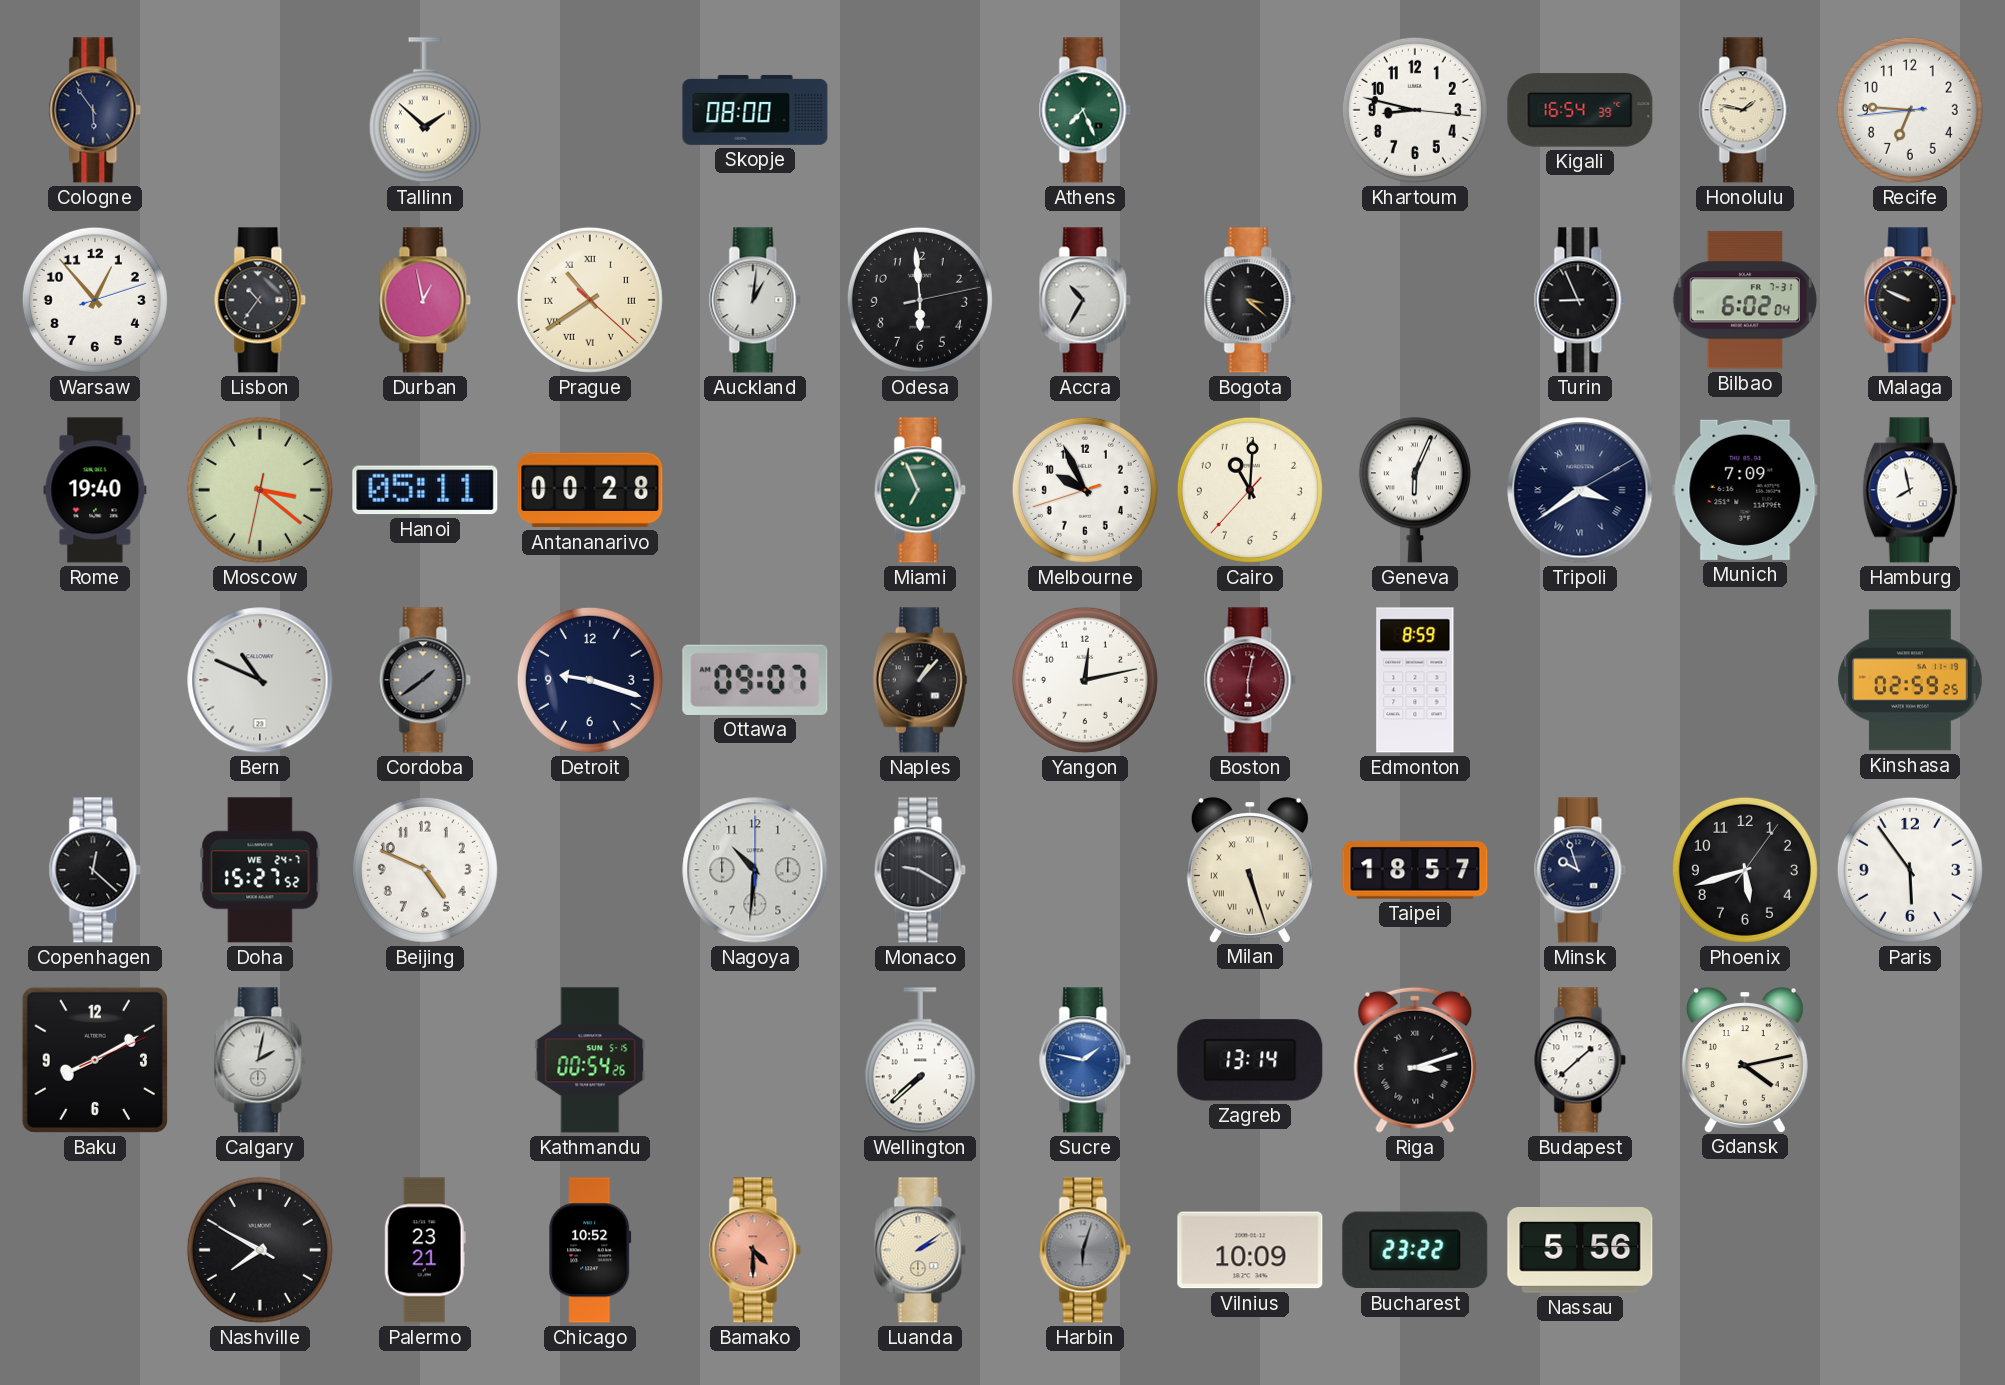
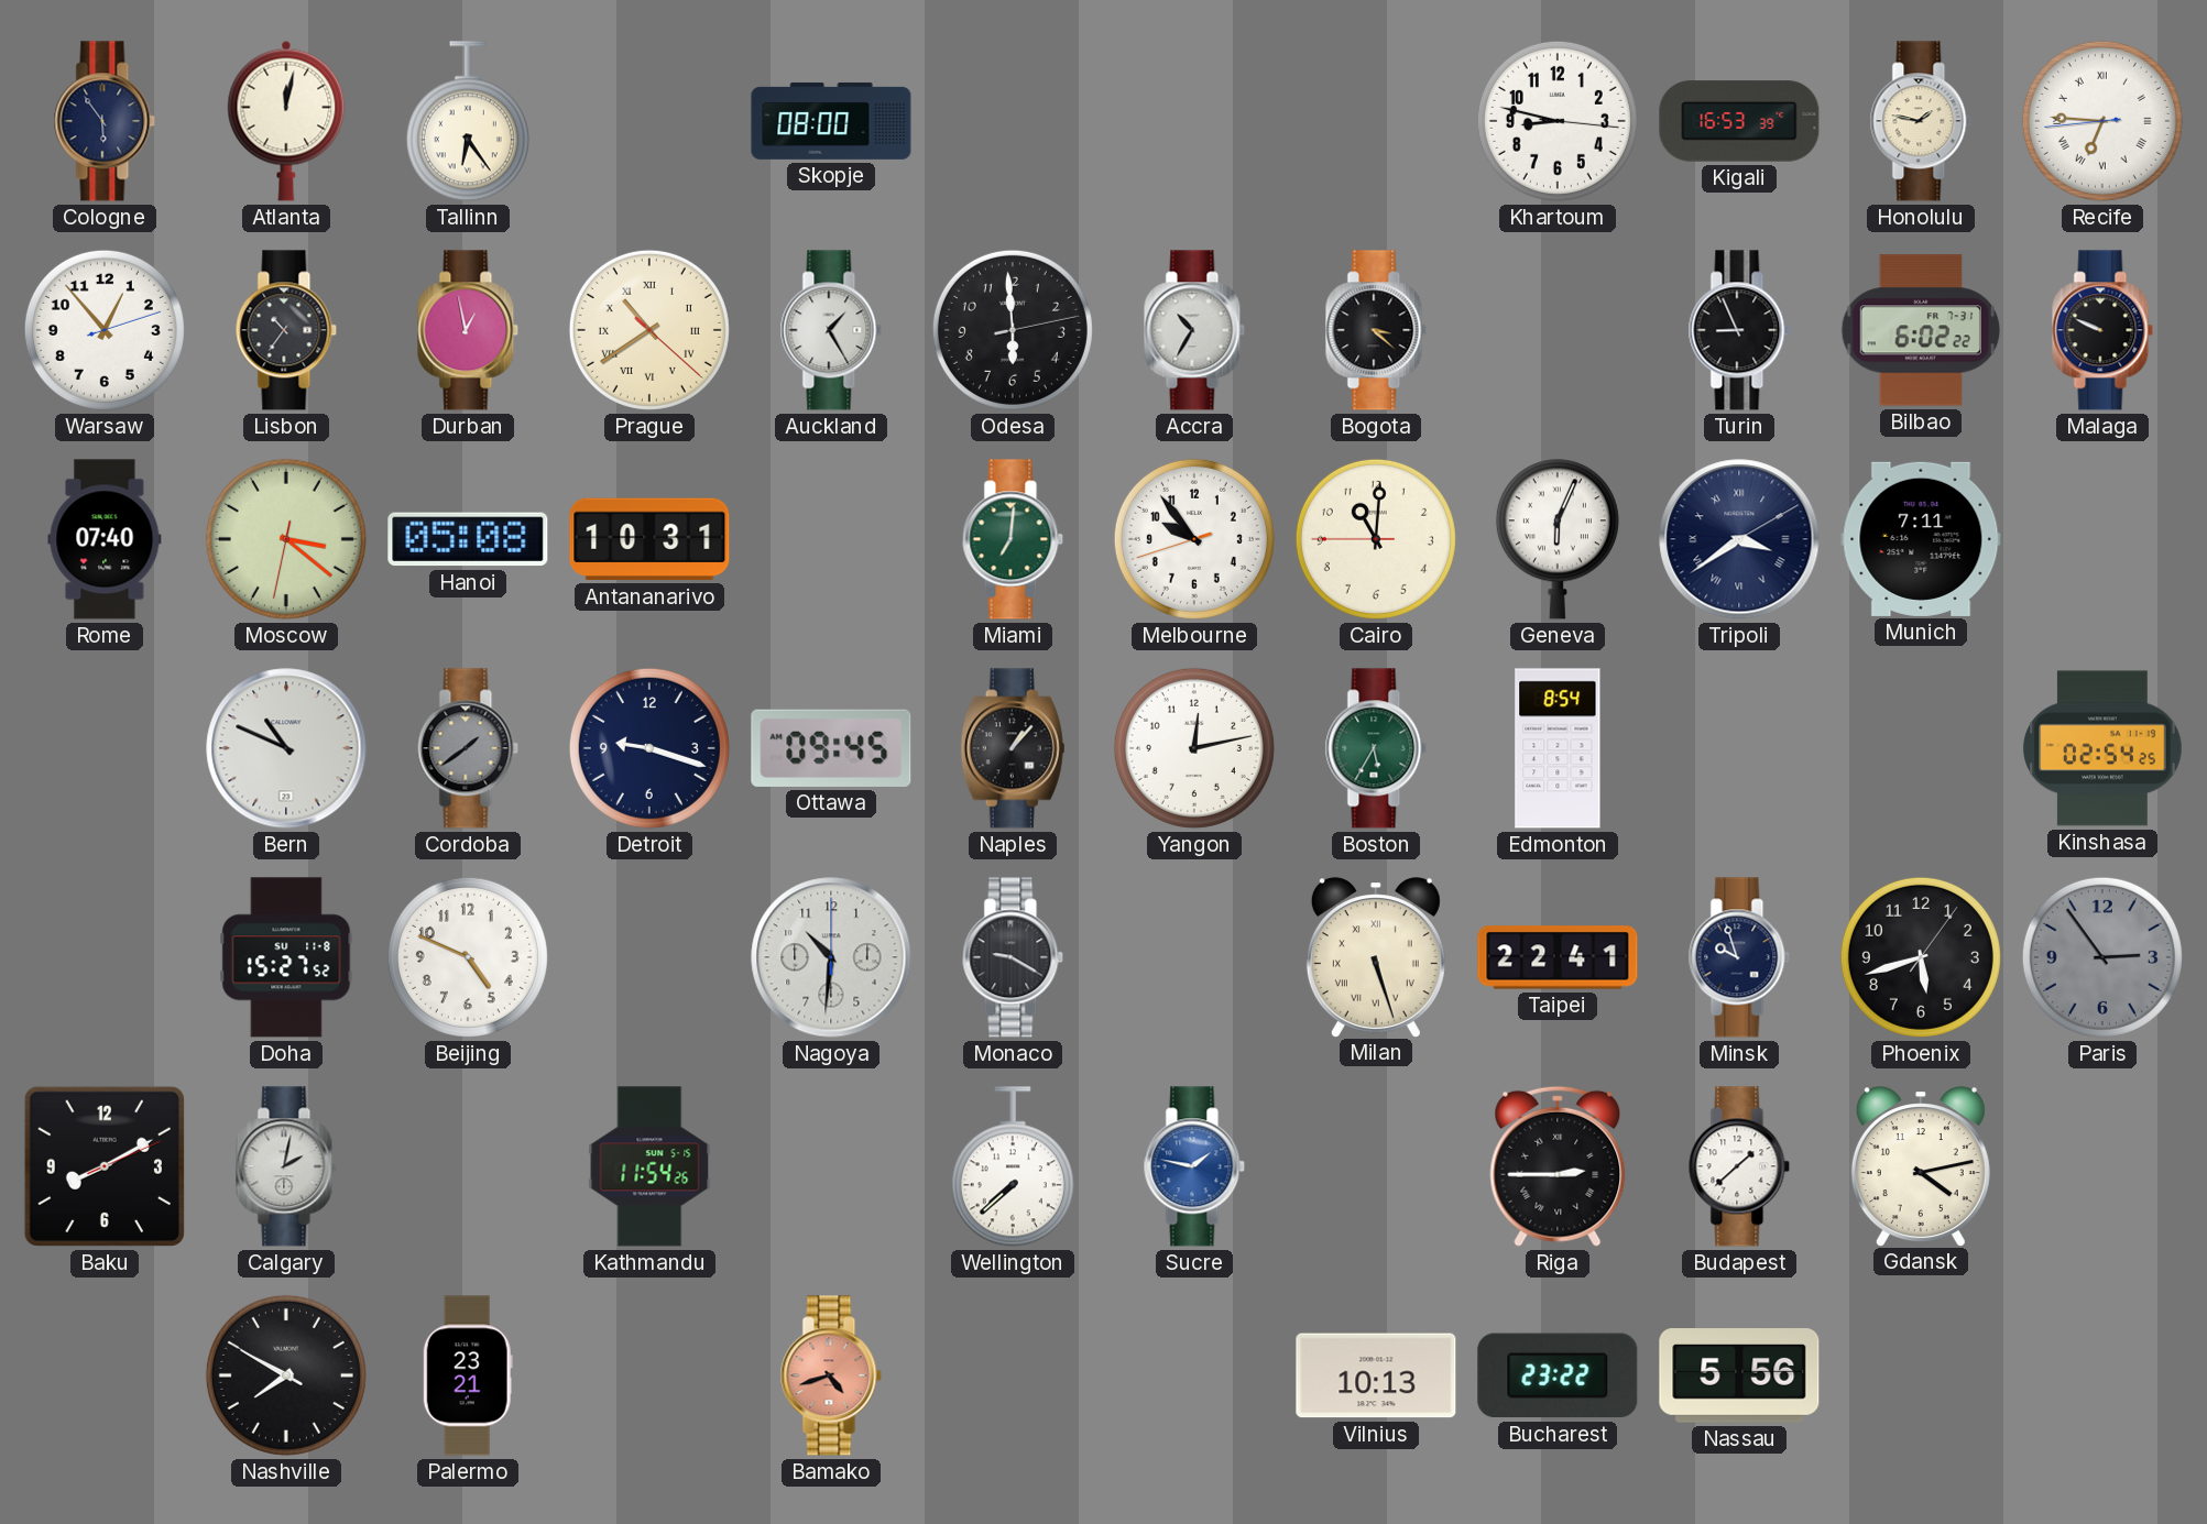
Atlanta: none -> 12:02 (286, 121)
Tallinn: 1:52 -> 6:24 (468, 121)
Athens: 7:26 -> none (1085, 110)
Kigali: 16:54 -> 16:53 (1739, 121)
Recife numerals: Arabic -> Roman (2102, 121)
Auckland: 1:01 -> 1:25 (831, 330)
Bilbao: 6:02:04 -> 6:02:22 (1920, 330)
Rome: 19:40 -> 07:40 (105, 539)
Hanoi: 05:11 -> 05:08 (468, 539)
Antananarivo: 00:28 -> 10:31 (649, 539)
Miami: 6:56 -> 7:01 (1013, 539)
Melbourne: 9:55 -> 9:53 (1194, 539)
Cairo: 11:00:37 -> 11:00:45 (1376, 539)
Munich: 7:09 -> 7:11 (1921, 539)
Hamburg: 7:58 -> none (1910, 490)
Ottawa: 09:07 -> 09:45 (831, 748)
Boston: 6:02 -> 5:35 (1376, 748)
Boston dial: burgundy -> green (1376, 748)
Edmonton: 8:59 -> 8:54 (1558, 748)
Kinshasa: 02:59 -> 02:54 (2102, 748)
Copenhagen: 12:22 -> none (95, 870)
Doha date: WE 24-7 -> SU 11-8 (286, 957)
Taipei: 18:57 -> 22:41 (1558, 957)
Paris: 5:54 -> 2:54 (2102, 957)
Paris dial: white -> grey (2102, 957)
Kathmandu: 00:54 -> 11:54 (649, 1166)
Zagreb: 13:14 -> none (1250, 1060)
Riga: 3:12 -> 2:45 (1558, 1166)
Chicago: 10:52 -> none (590, 1250)
Bamako: 4:30 -> 4:42 (831, 1375)
Luanda: 2:09 -> none (920, 1250)
Harbin: 6:03 -> none (1085, 1250)
Vilnius: 10:09 -> 10:13 (1376, 1375)
